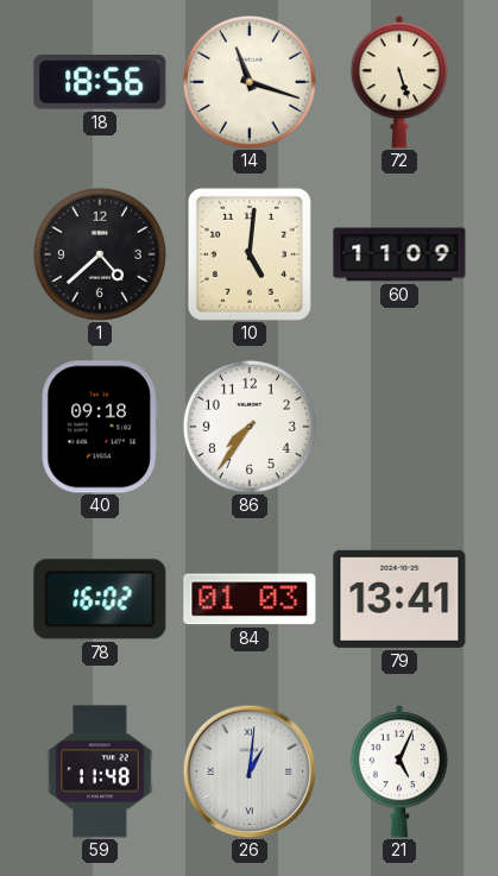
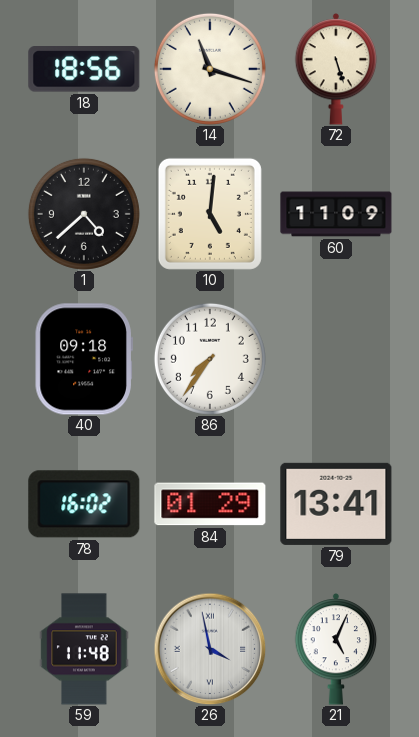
84: 01:03 -> 01:29 (210, 504)
26: 1:01 -> 3:58 (210, 649)
